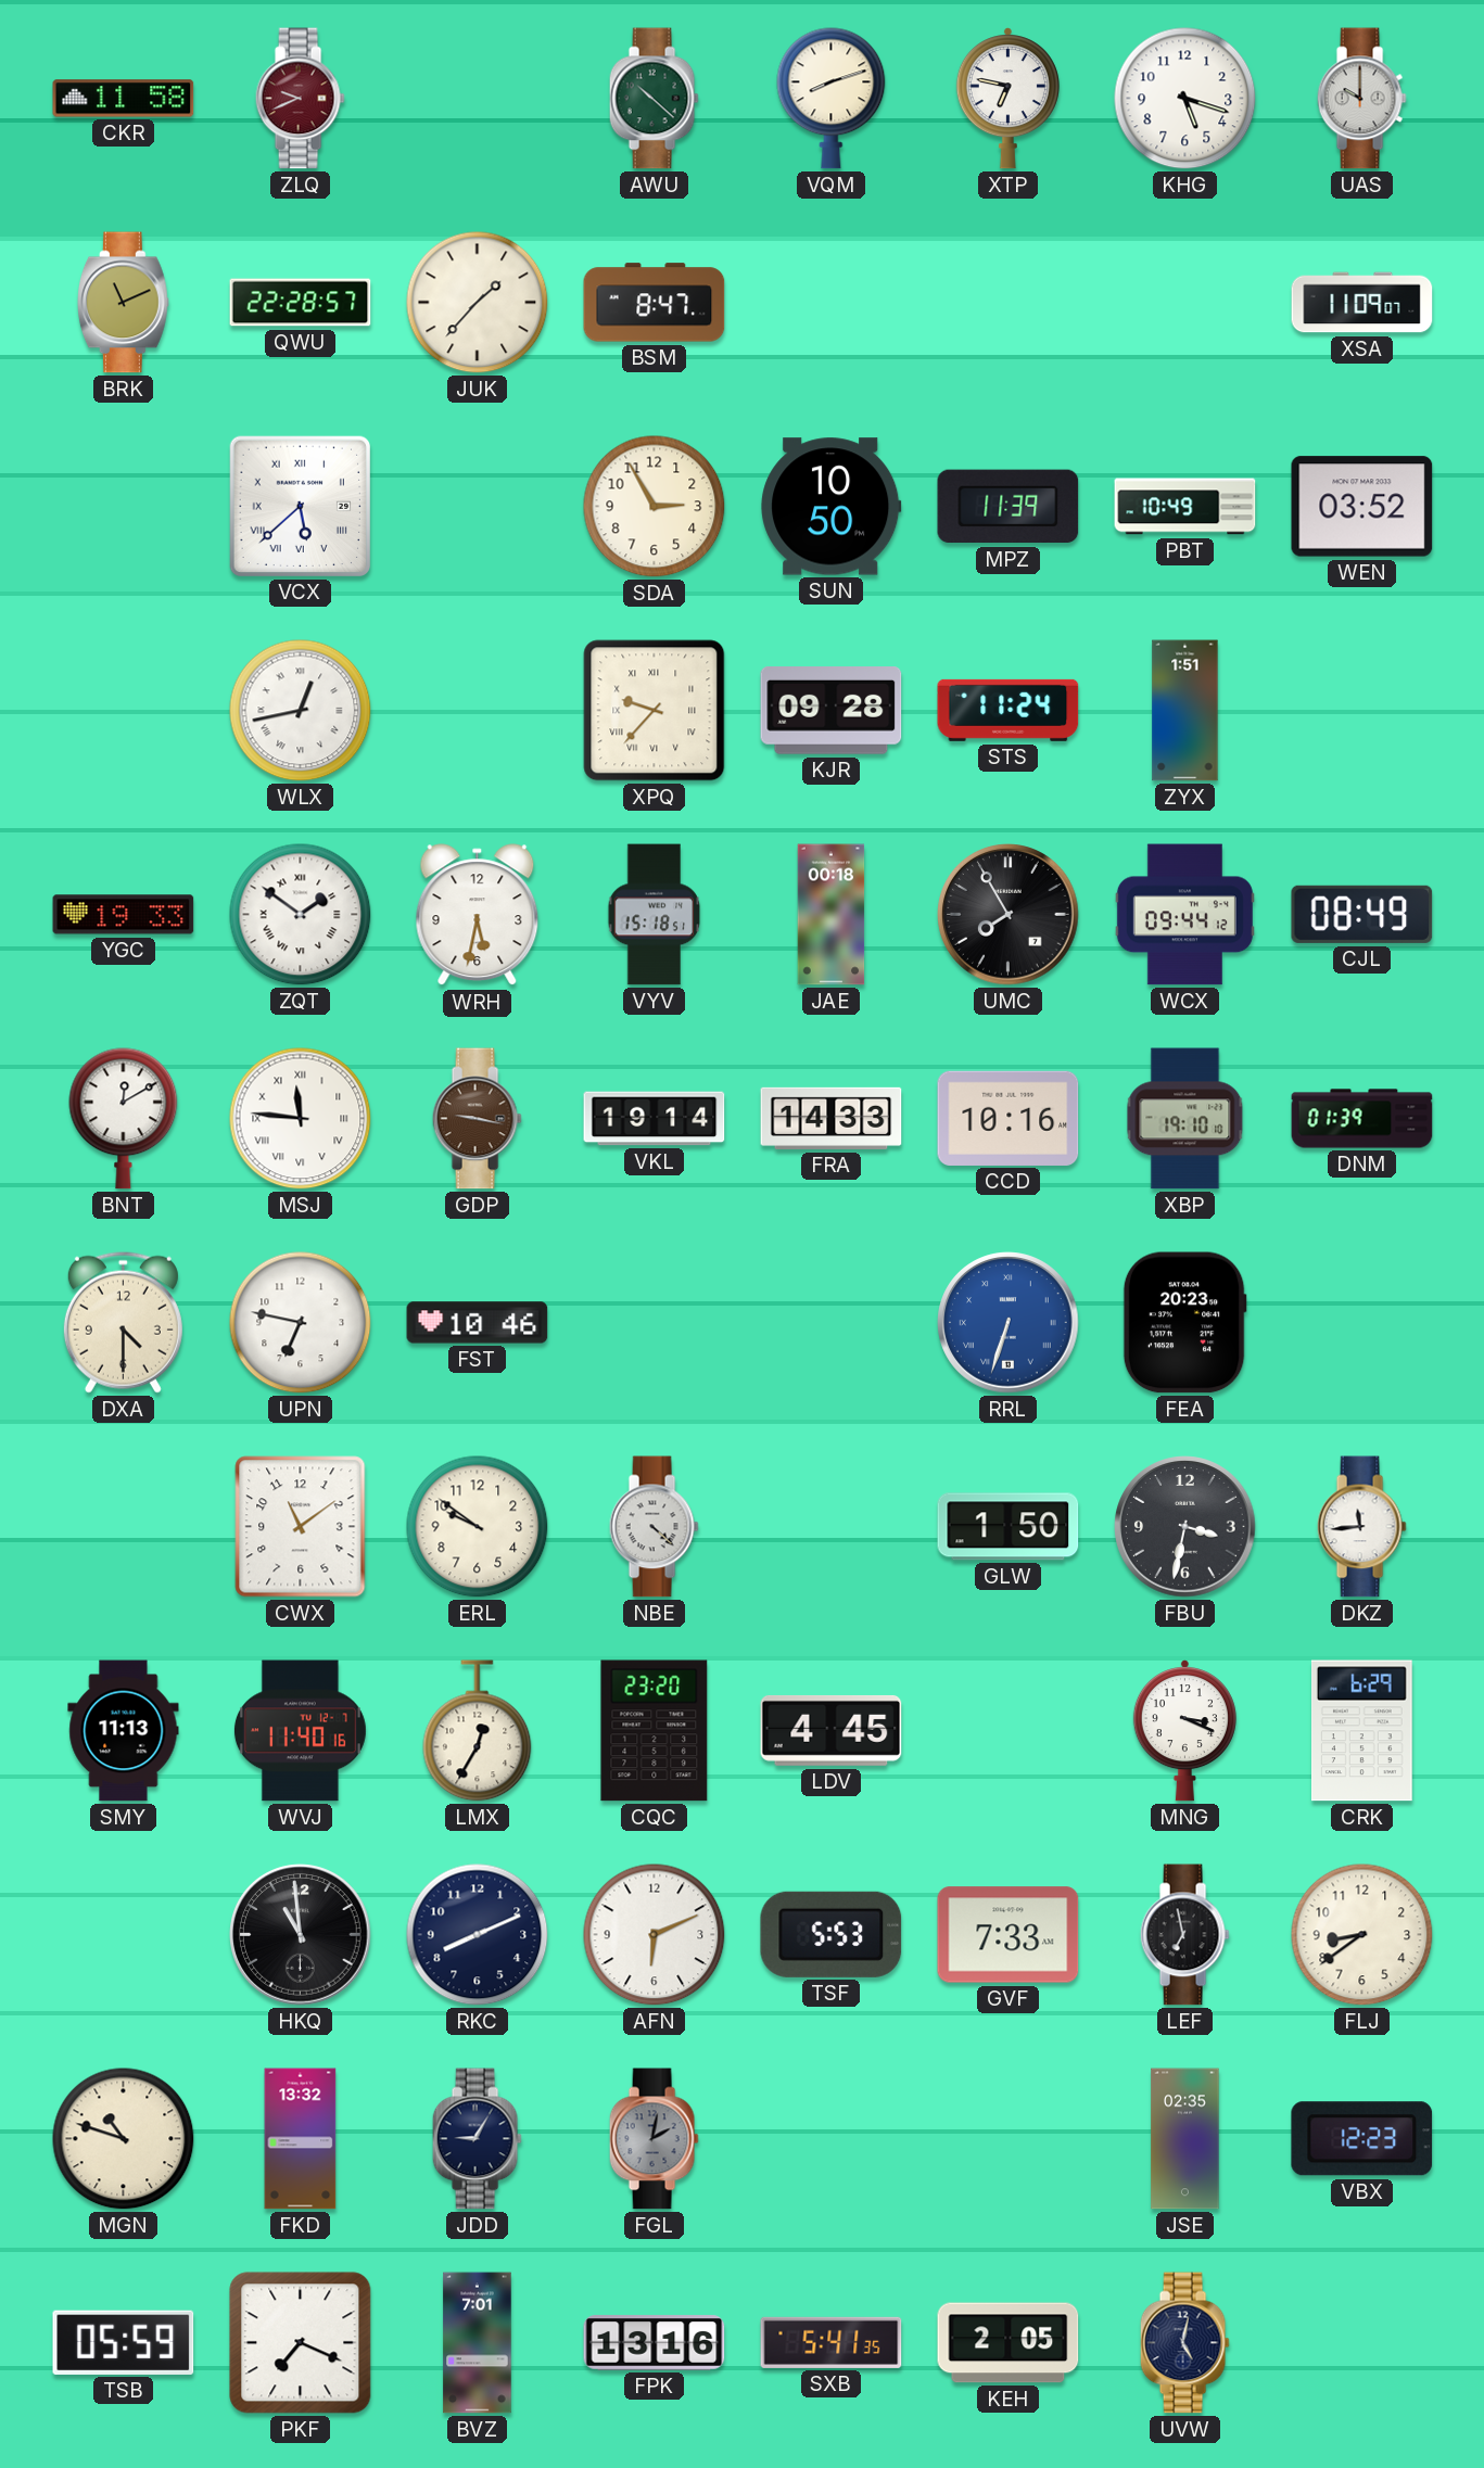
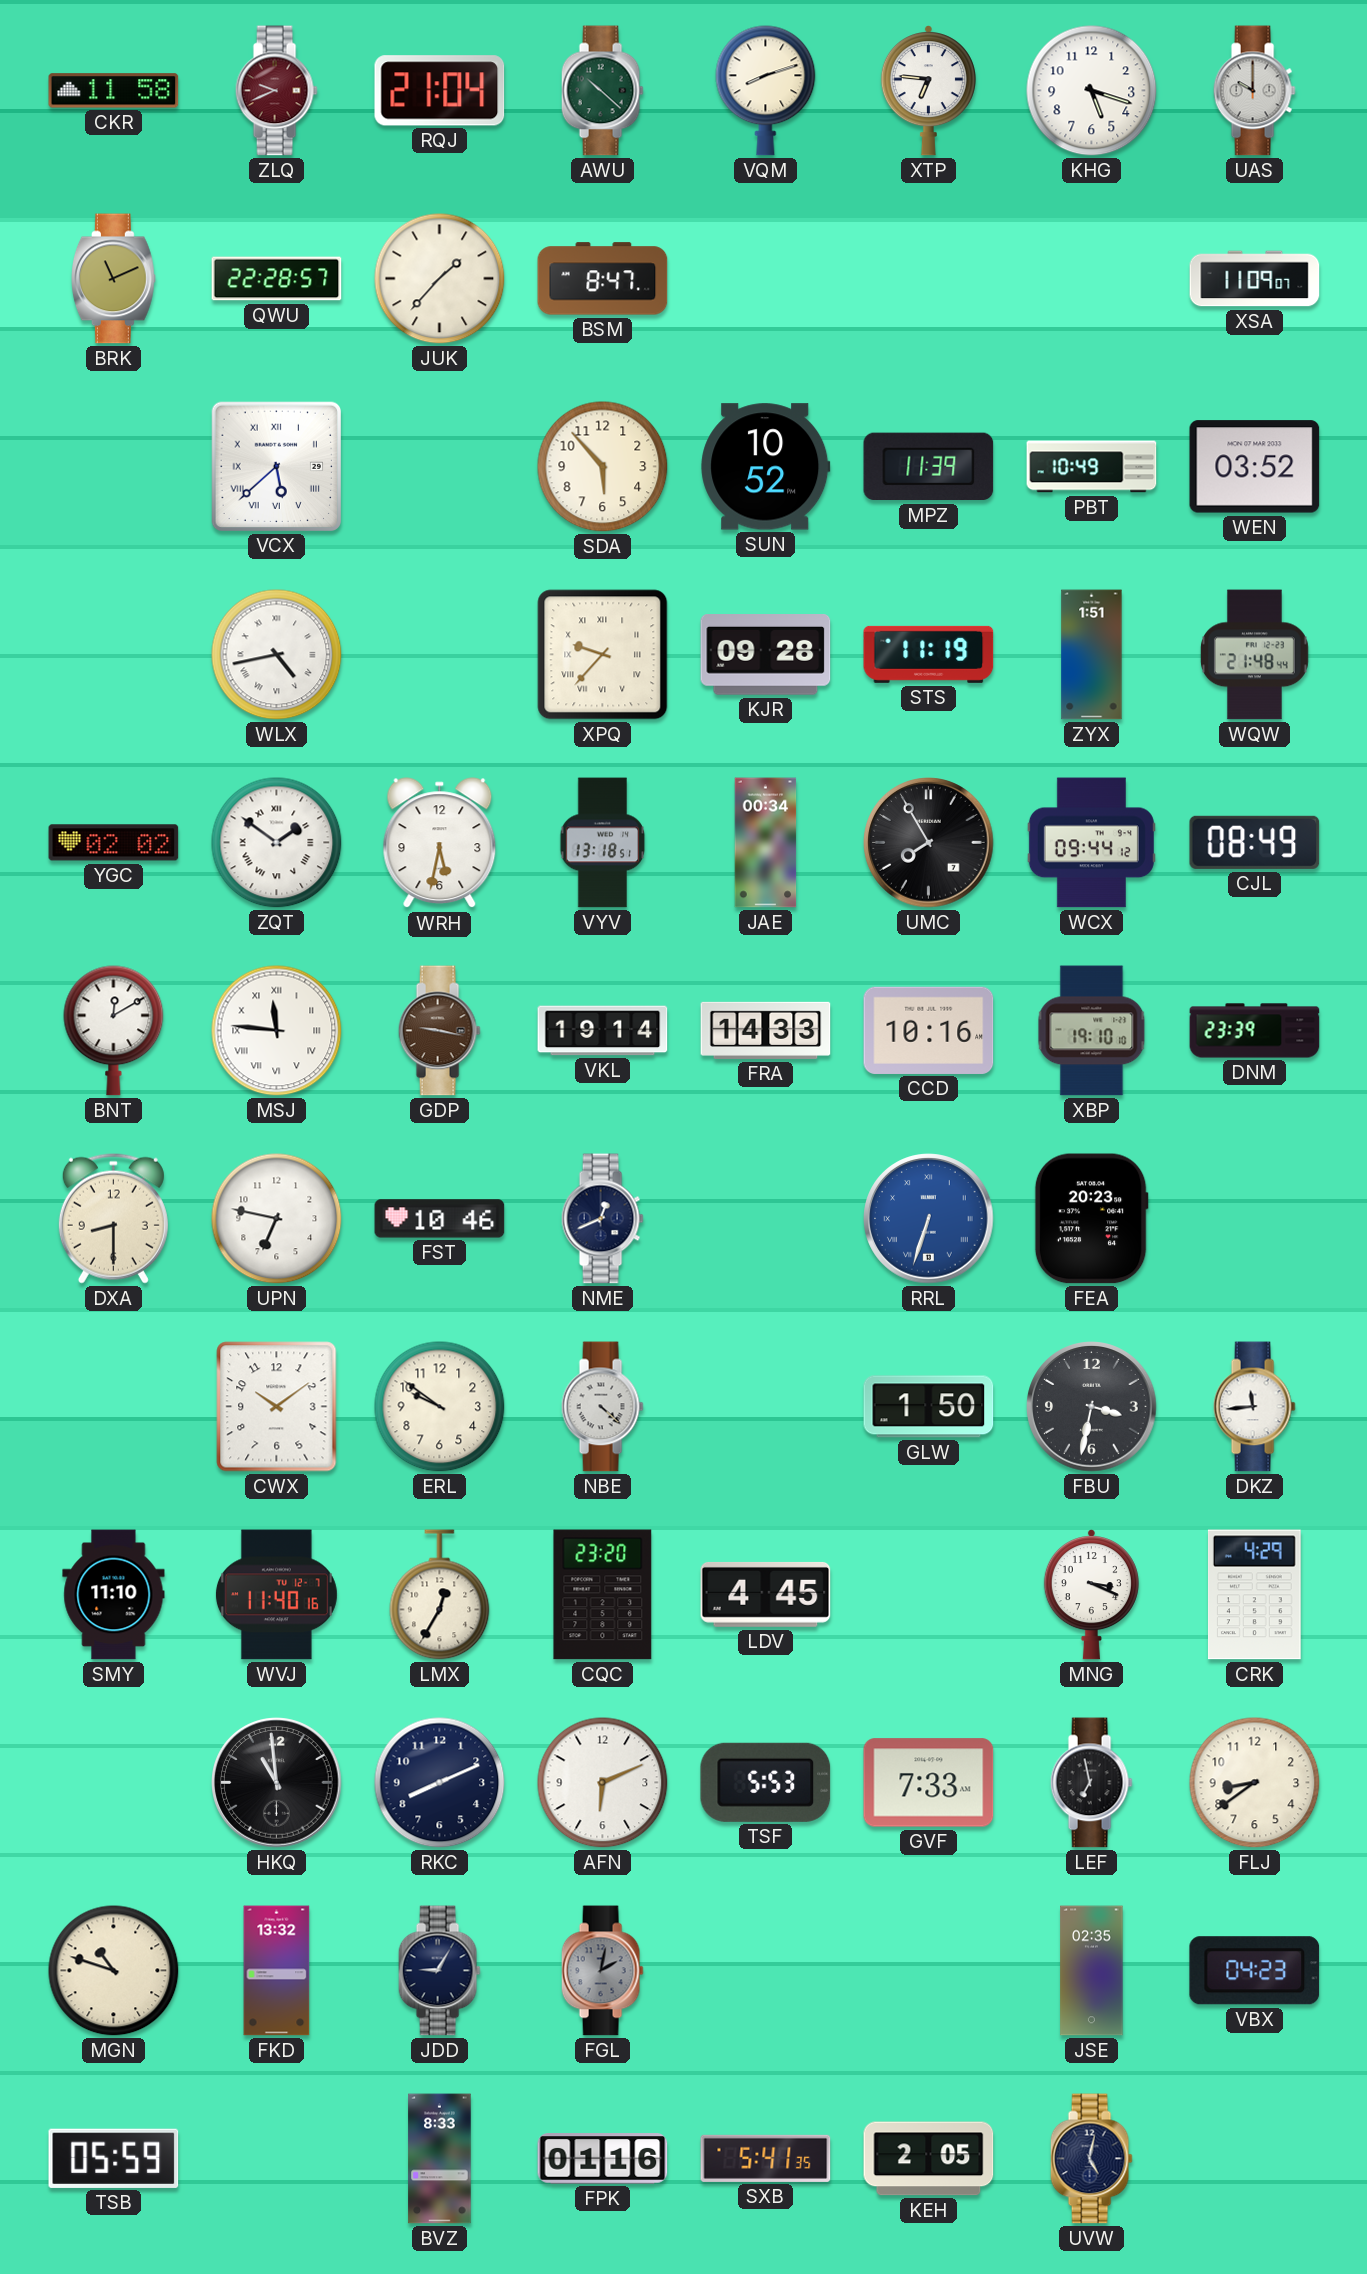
RQJ: none -> 21:04 (440, 91)
XTP: 6:47 -> 6:46 (928, 91)
SDA: 2:55 -> 5:53 (603, 467)
SUN: 10:50 -> 10:52 (766, 467)
WLX: 12:43 -> 4:43 (277, 655)
STS: 11:24 -> 11:19 (929, 654)
WQW: none -> 21:48 (1254, 655)
YGC: 19:33 -> 02:02 (114, 843)
VYV: 15:18 -> 13:18 (603, 843)
JAE: 00:18 -> 00:34 (766, 843)
DNM: 01:39 -> 23:39 (1255, 1031)
DXA: 4:30 -> 8:30 (113, 1218)
NME: none -> 12:41 (602, 1219)
CWX: 11:09 -> 10:09 (277, 1407)
SMY: 11:13 -> 11:10 (114, 1595)
CRK: 6:29 -> 4:29 (1254, 1595)
VBX: 12:23 -> 04:23 (1255, 1971)
PKF: 7:19 -> none (301, 2343)
BVZ: 7:01 -> 8:33 (440, 2159)
FPK: 13:16 -> 01:16 (603, 2159)
